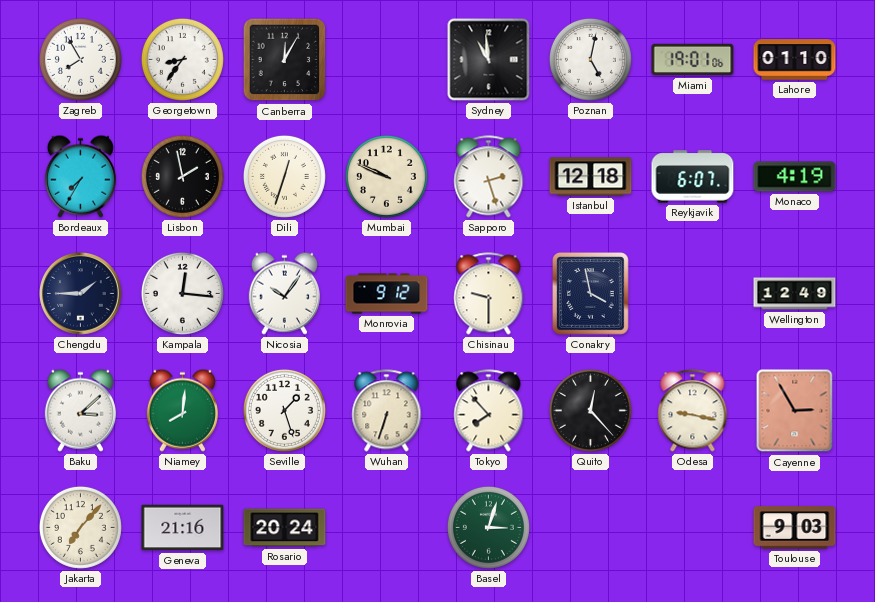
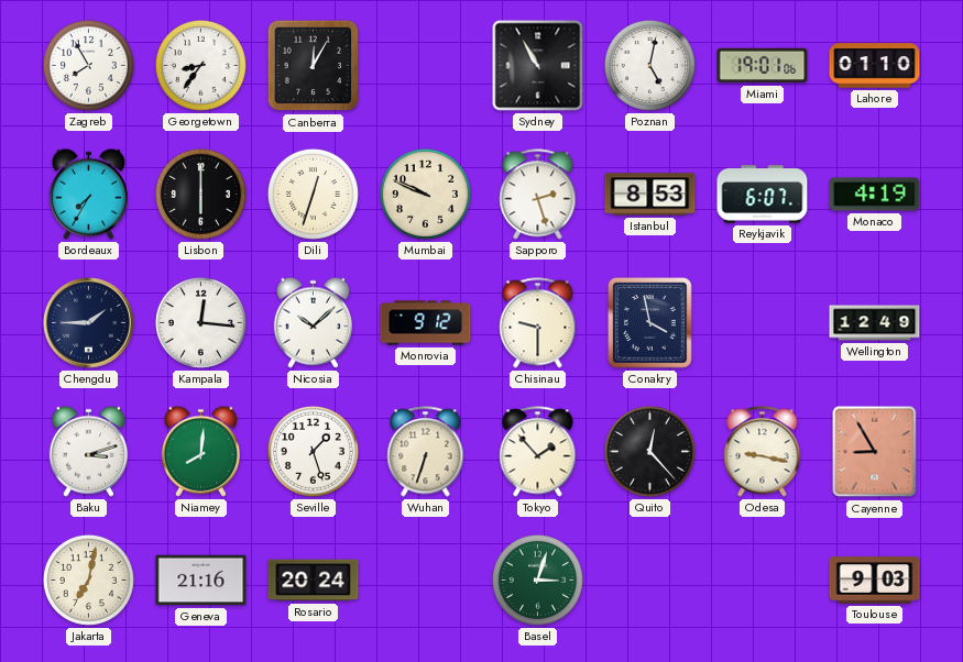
Sydney: 10:59 -> 10:55 (538, 66)
Lisbon: 1:58 -> 6:00 (200, 194)
Istanbul: 12:18 -> 8:53 (650, 195)
Nicosia: 10:06 -> 10:08 (313, 322)
Baku: 3:08 -> 3:12 (88, 451)
Tokyo: 7:53 -> 1:53 (538, 452)
Cayenne: 2:55 -> 8:55 (875, 452)
Jakarta: 7:07 -> 7:02 (88, 580)
